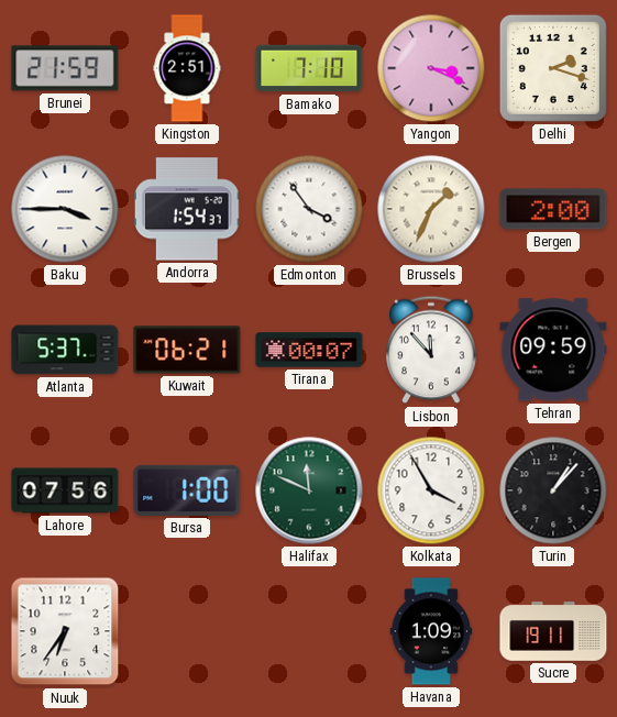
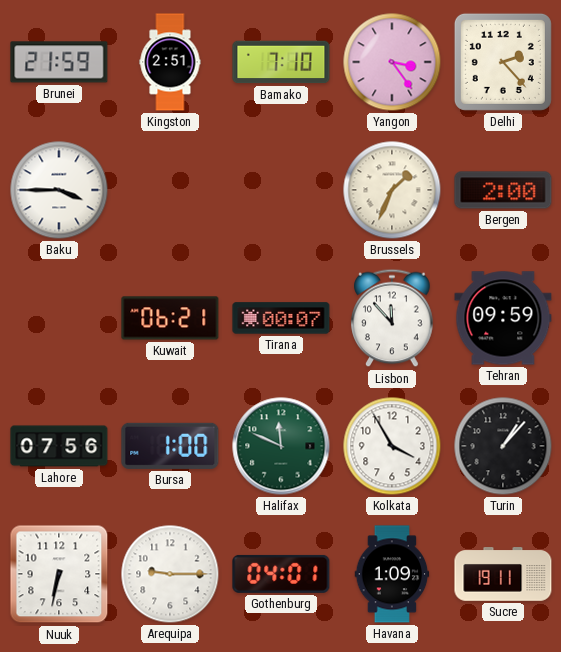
Yangon: 3:19 -> 3:24 (392, 62)
Delhi: 2:18 -> 2:23 (503, 62)
Andorra: 1:54 -> none (187, 209)
Edmonton: 3:54 -> none (309, 209)
Atlanta: 5:37 -> none (65, 350)
Nuuk: 6:36 -> 6:32 (59, 574)
Arequipa: none -> 9:15 (170, 574)
Gothenburg: none -> 04:01 (281, 574)
